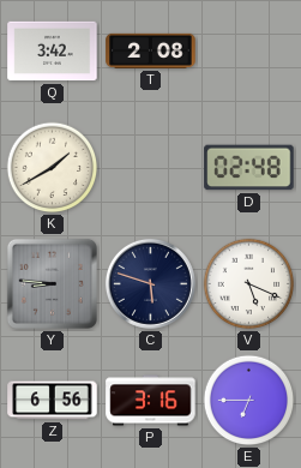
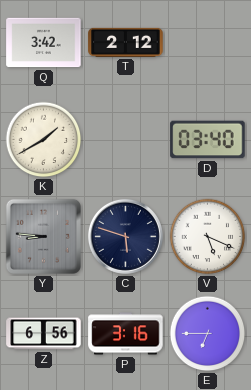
T: 2:08 -> 2:12 (126, 42)
D: 02:48 -> 03:40 (208, 140)
